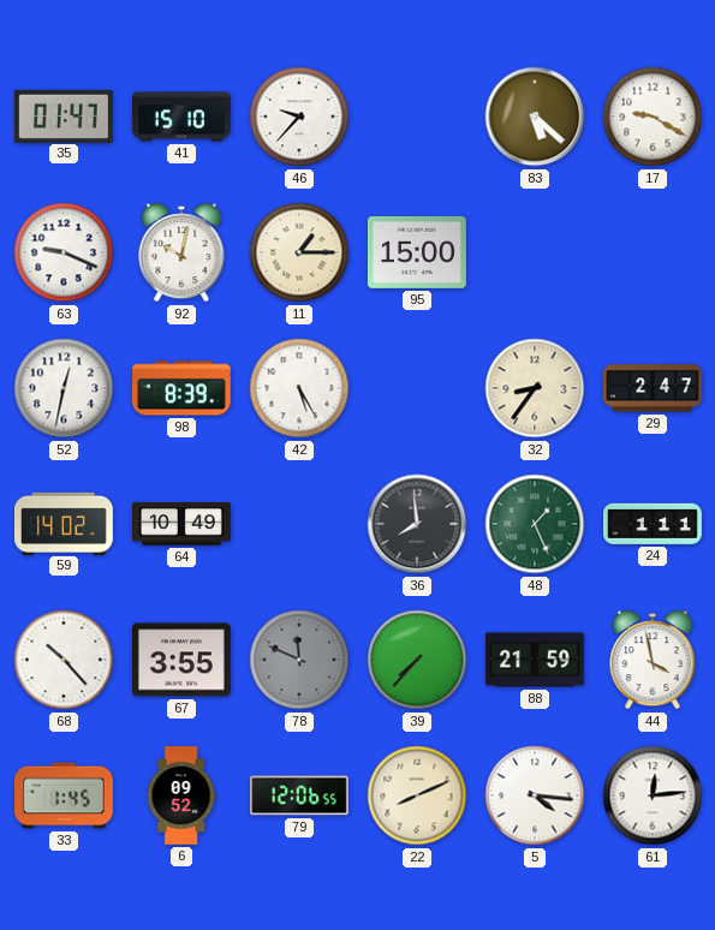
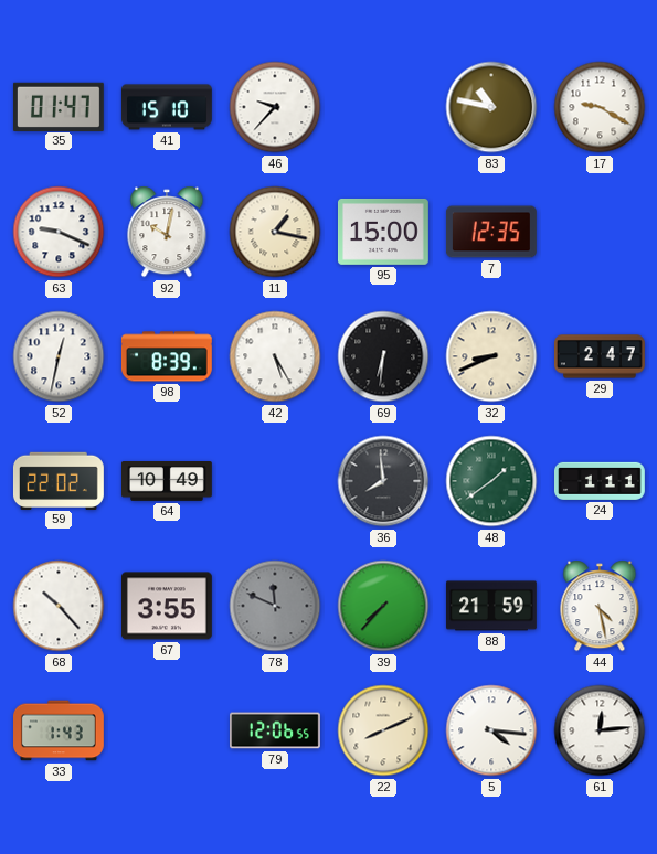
83: 5:22 -> 10:47 (491, 107)
11: 1:15 -> 1:17 (275, 232)
7: none -> 12:35 (491, 232)
69: none -> 6:31 (383, 356)
32: 8:36 -> 8:41 (491, 356)
59: 14:02 -> 22:02 (59, 480)
48: 1:26 -> 1:39 (491, 481)
44: 3:58 -> 4:28 (600, 606)
33: 1:45 -> 1:43 (60, 730)
6: 09:52 -> none (181, 797)
